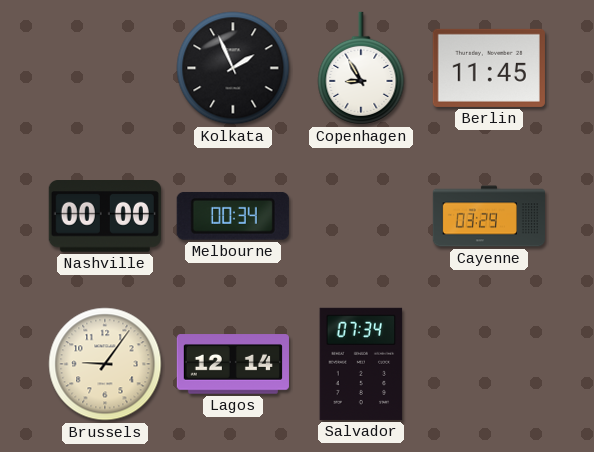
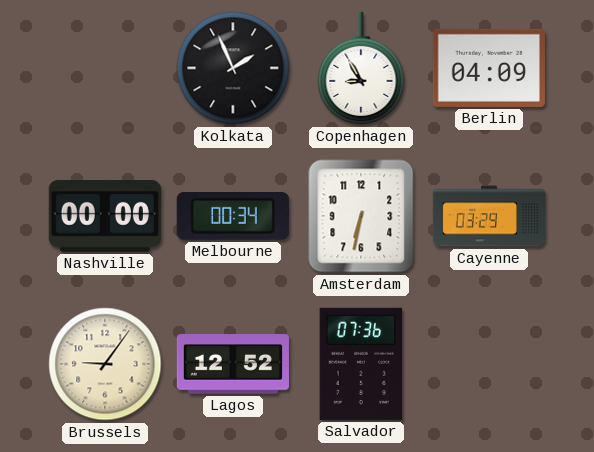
Berlin: 11:45 -> 04:09 (489, 68)
Amsterdam: none -> 6:32 (361, 216)
Lagos: 12:14 -> 12:52 (233, 364)
Salvador: 07:34 -> 07:36 (361, 364)
